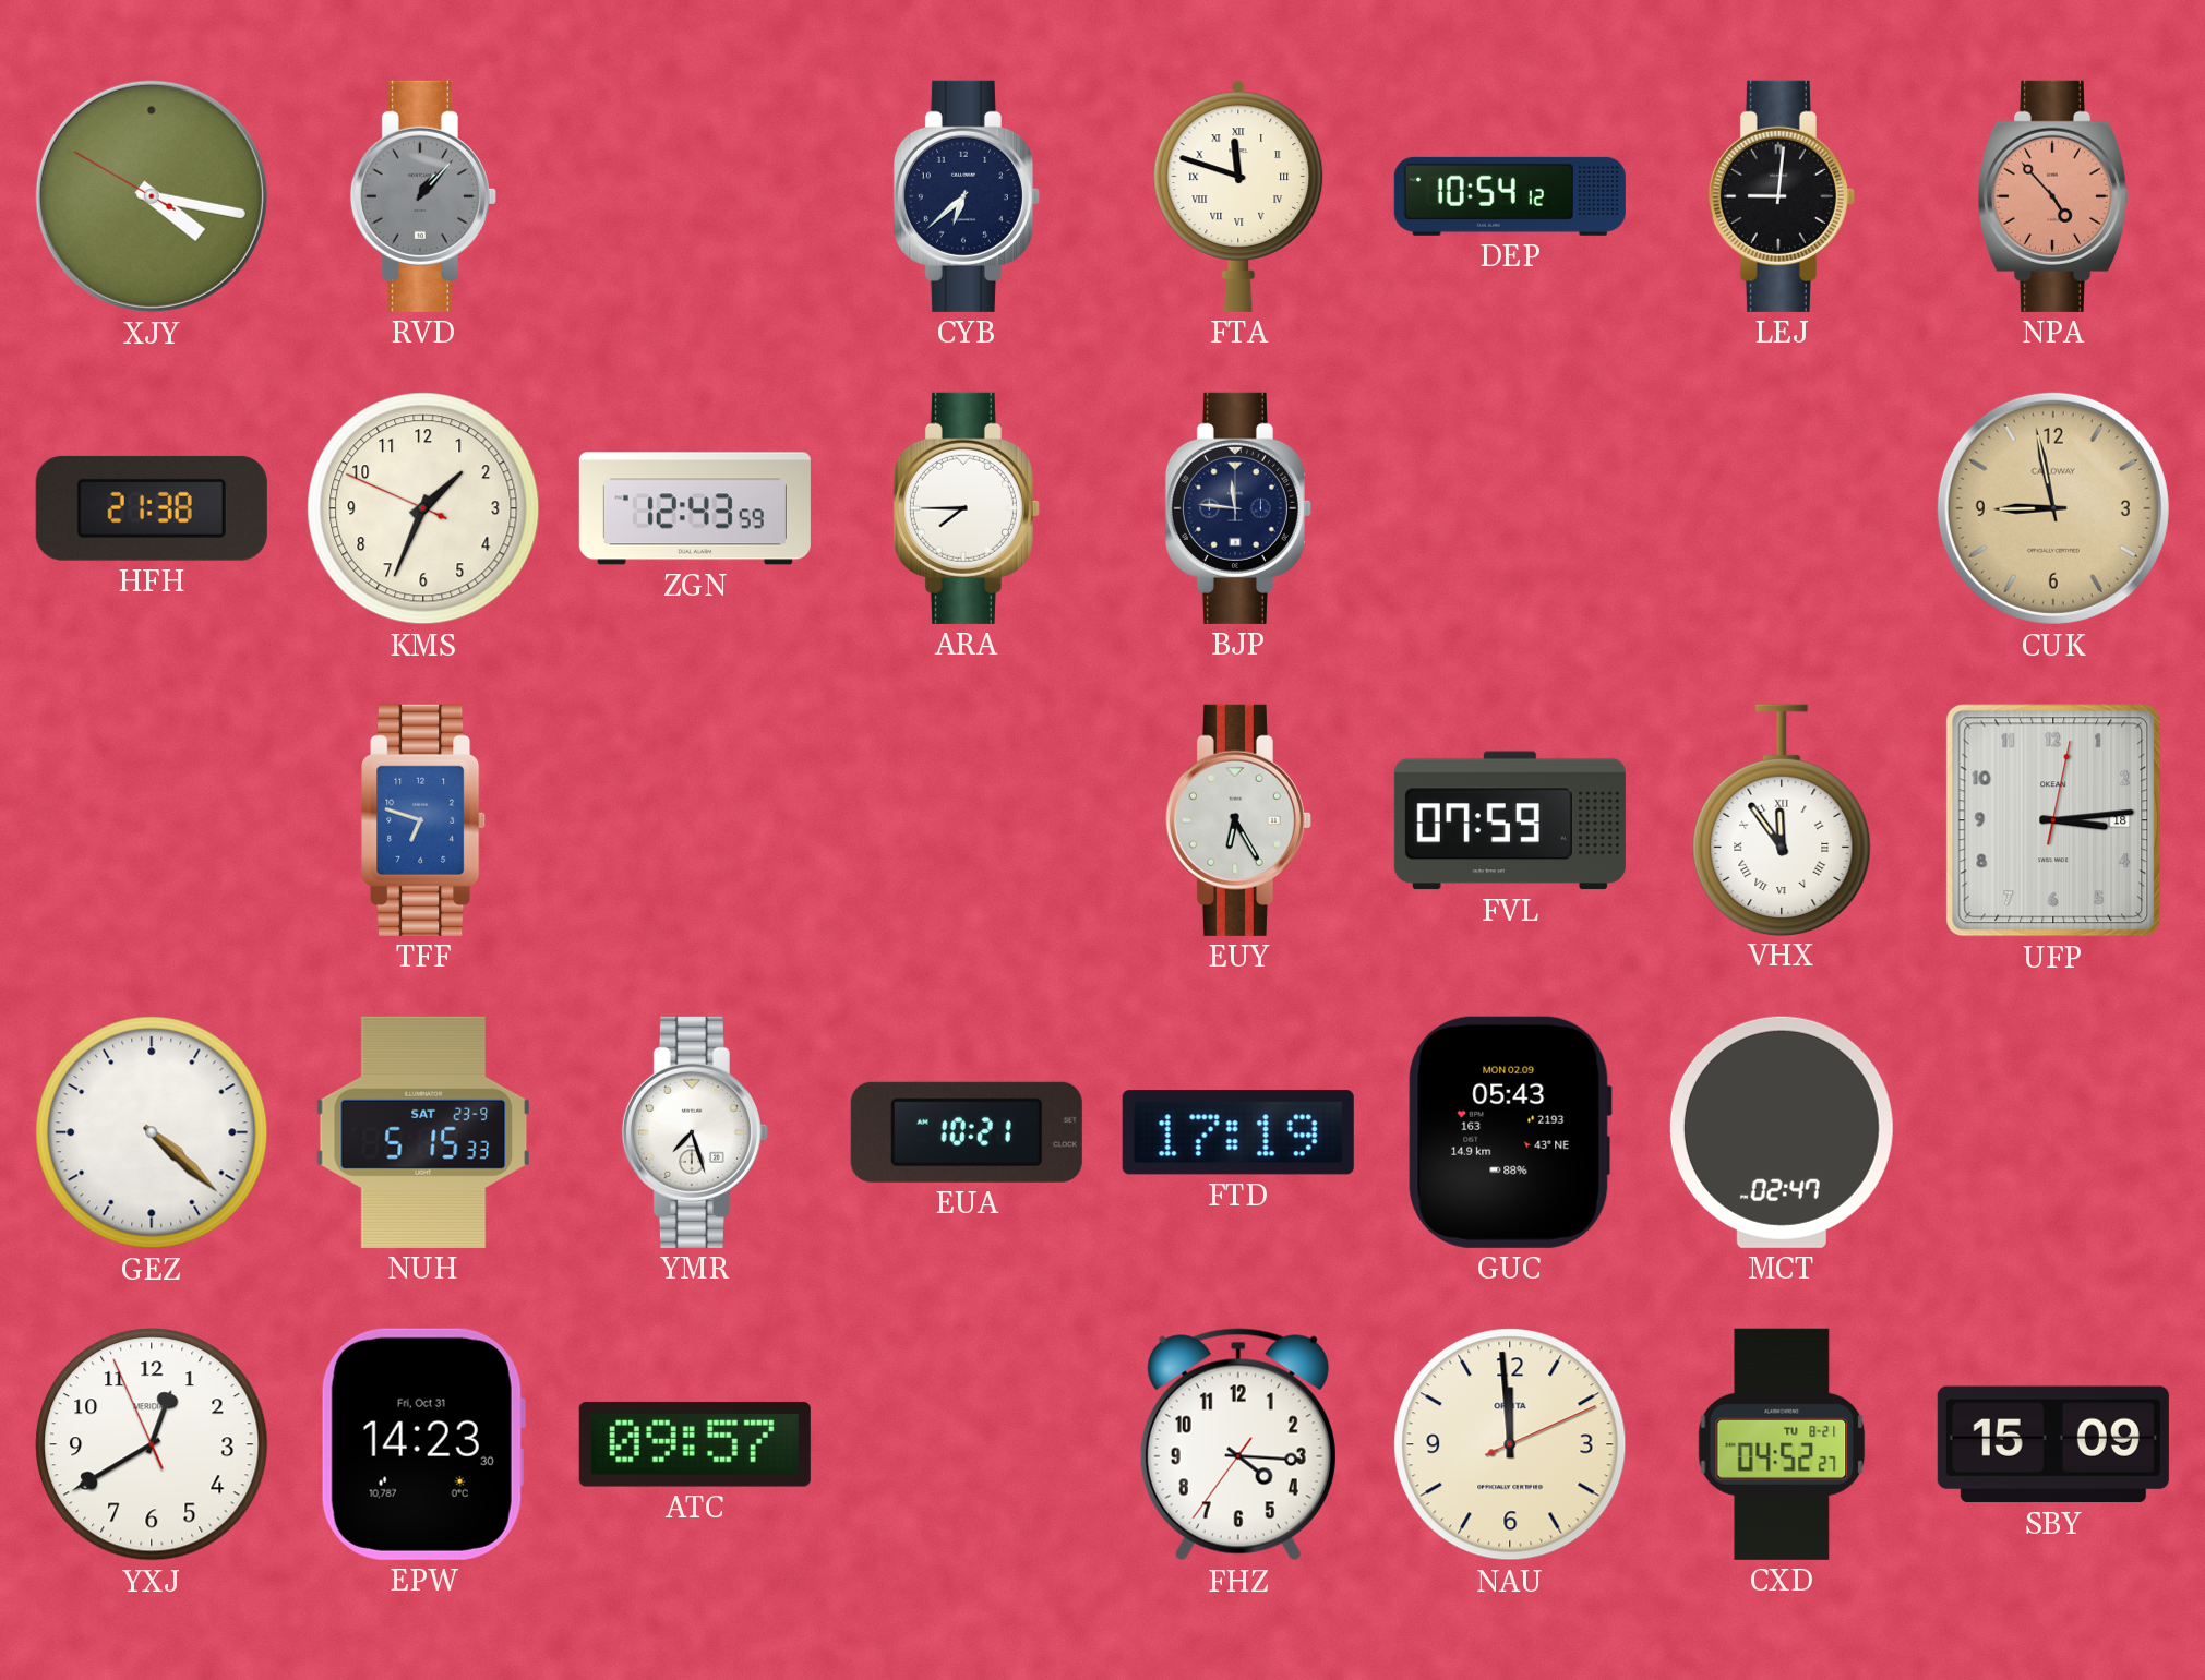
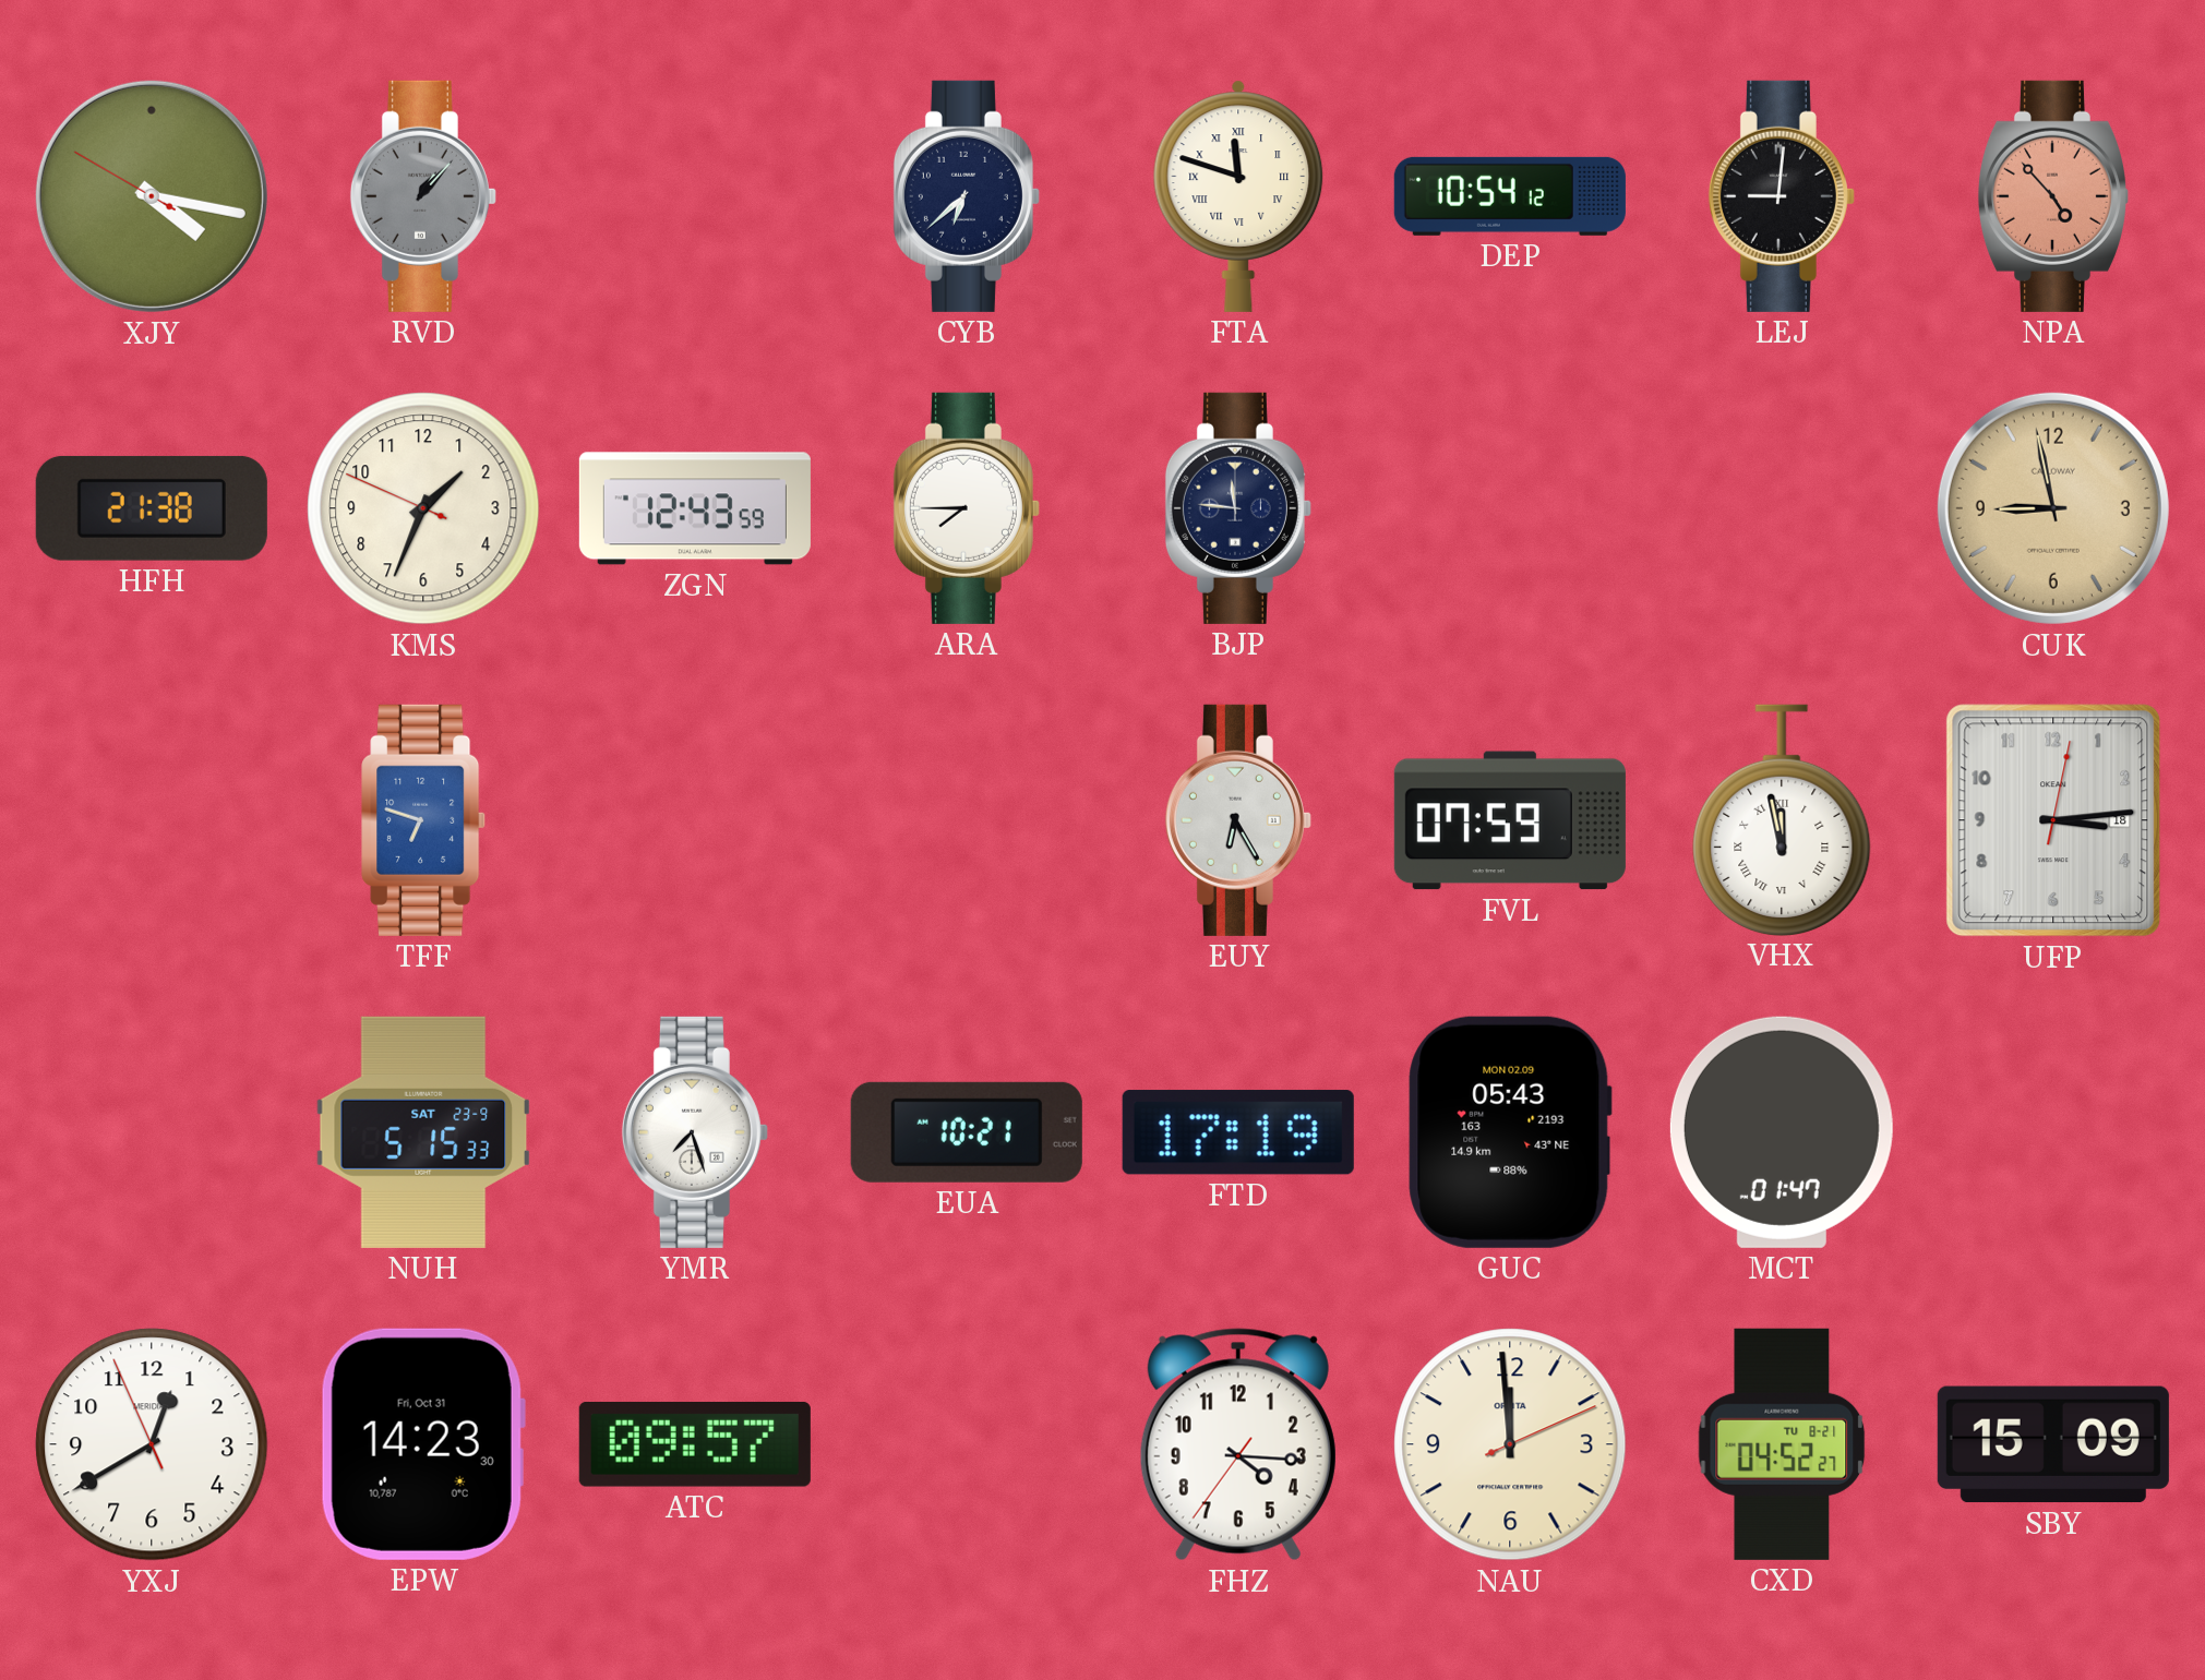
VHX: 11:54 -> 11:58 (1782, 819)
GEZ: 4:22 -> none (152, 1132)
MCT: 02:47 -> 01:47 (1782, 1132)
